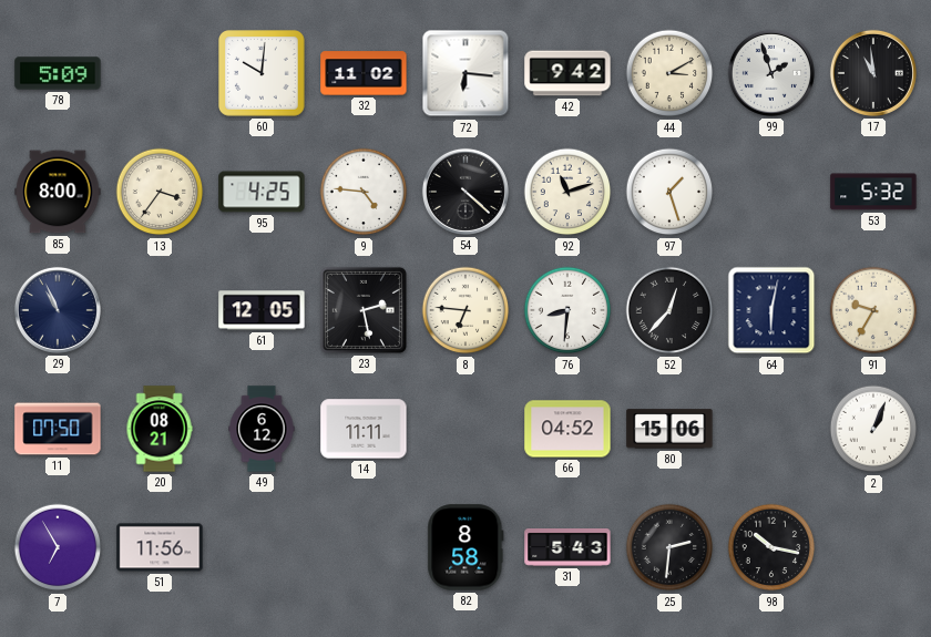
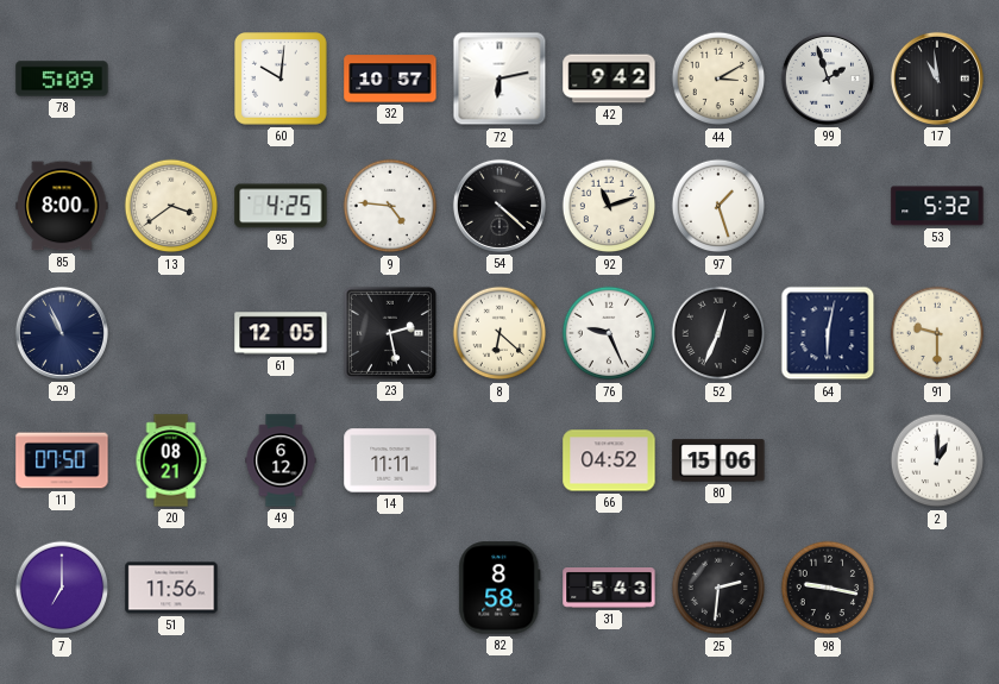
32: 11:02 -> 10:57 (390, 79)
72: 6:16 -> 6:13 (499, 79)
13: 3:36 -> 3:39 (171, 206)
8: 6:46 -> 6:22 (499, 333)
76: 8:31 -> 9:26 (609, 333)
52: 12:37 -> 12:34 (718, 333)
91: 9:35 -> 9:30 (937, 333)
2: 1:04 -> 1:00 (937, 460)
7: 6:55 -> 7:00 (62, 588)
98: 10:17 -> 9:17 (828, 588)
